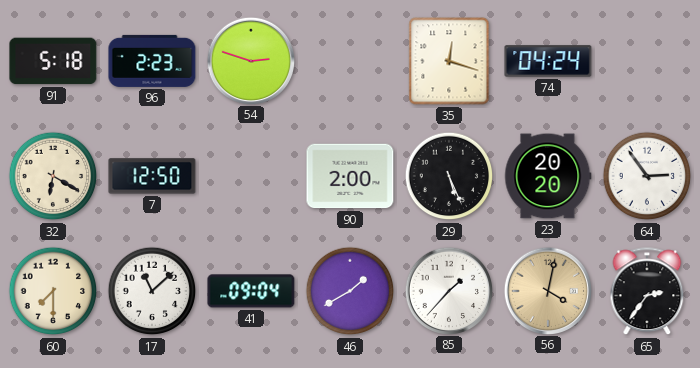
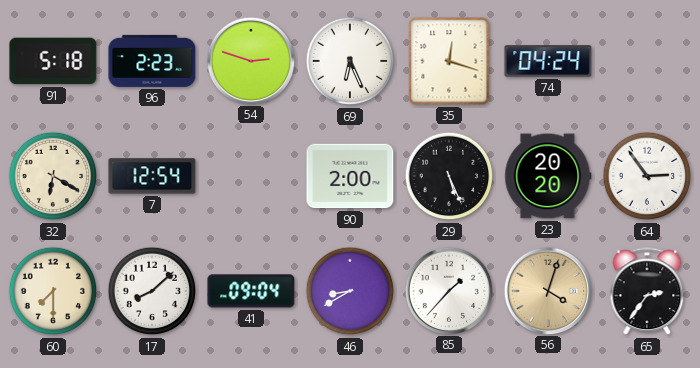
69: none -> 6:26 (350, 61)
7: 12:50 -> 12:54 (152, 176)
17: 11:08 -> 8:08 (152, 291)
46: 1:40 -> 8:40 (350, 291)
56: 4:02 -> 4:03 (547, 290)
